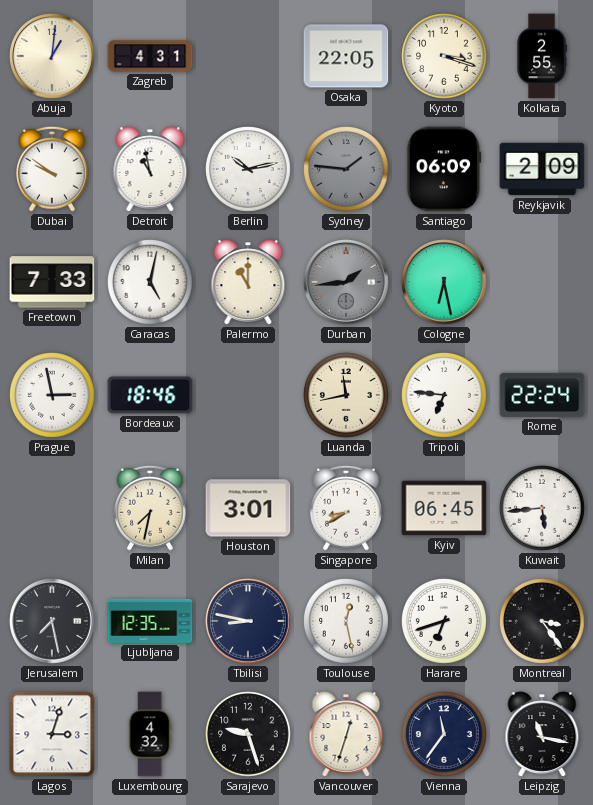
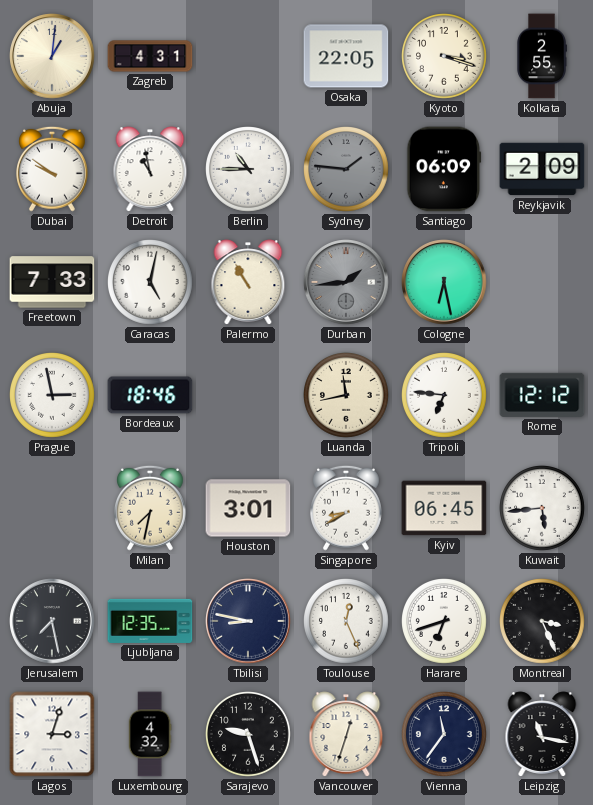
Berlin: 10:13 -> 10:45 (249, 170)
Palermo: 11:00 -> 10:55 (248, 282)
Rome: 22:24 -> 12:12 (542, 395)
Toulouse: 12:28 -> 12:26 (347, 622)
Montreal: 3:24 -> 3:26 (543, 622)
